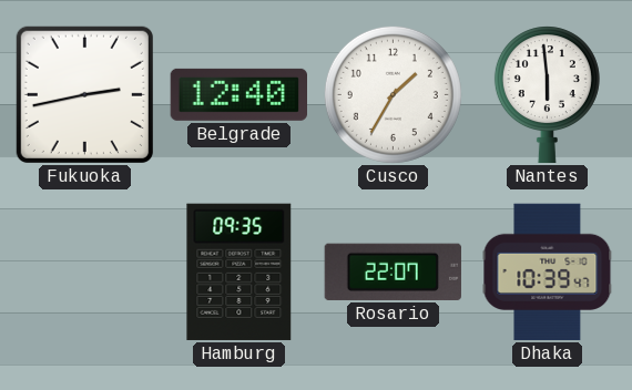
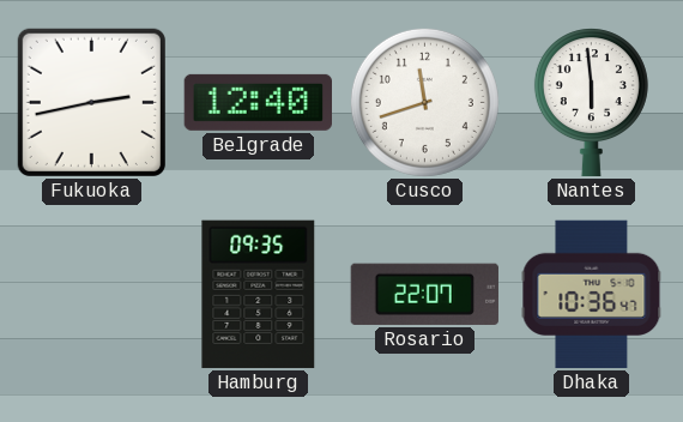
Cusco: 1:35 -> 11:42 (424, 102)
Dhaka: 10:39 -> 10:36 (592, 295)
